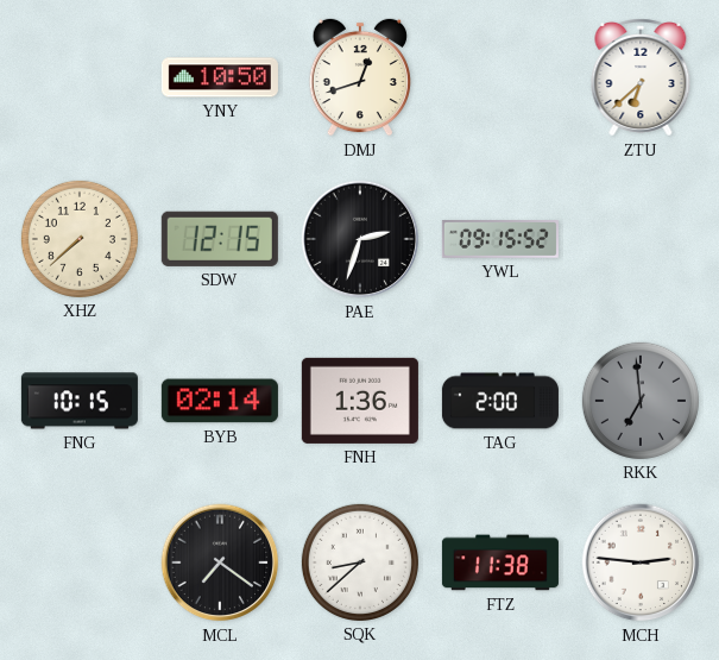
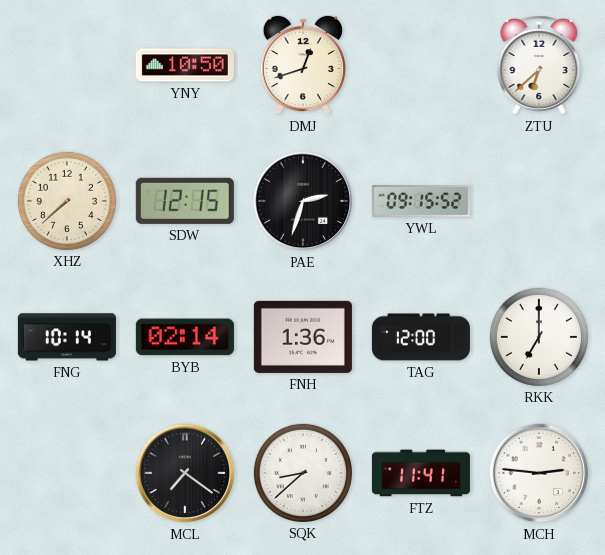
FNG: 10:15 -> 10:14 (67, 337)
TAG: 2:00 -> 12:00 (421, 337)
RKK: 6:59 -> 7:00 (539, 337)
RKK dial: grey -> white (539, 337)
FTZ: 11:38 -> 11:41 (421, 473)
